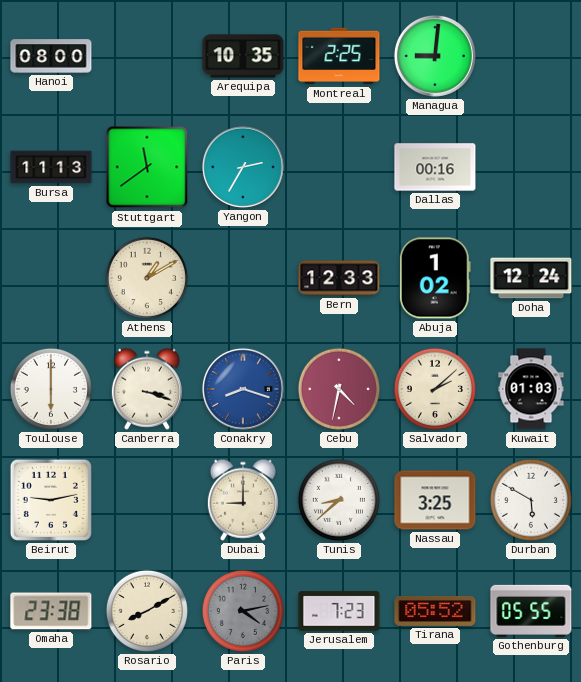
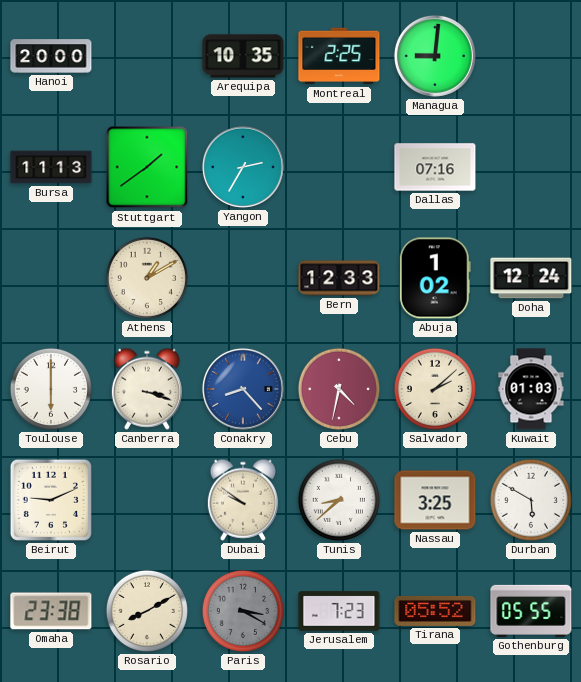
Hanoi: 08:00 -> 20:00 (51, 56)
Stuttgart: 11:39 -> 1:39 (147, 167)
Dallas: 00:16 -> 07:16 (435, 167)
Conakry: 8:18 -> 8:23 (243, 389)
Beirut: 9:13 -> 9:11 (51, 500)
Dubai: 9:00 -> 9:51 (243, 500)
Paris: 4:13 -> 3:20 (243, 611)
